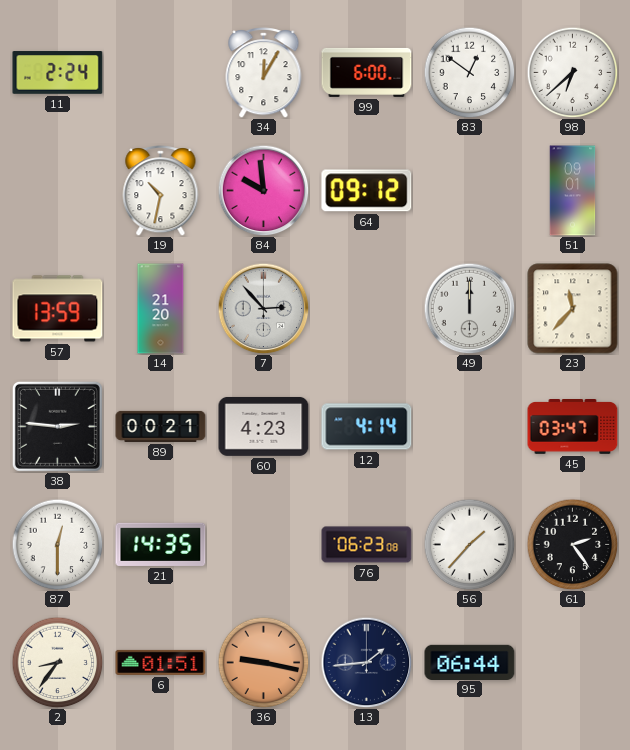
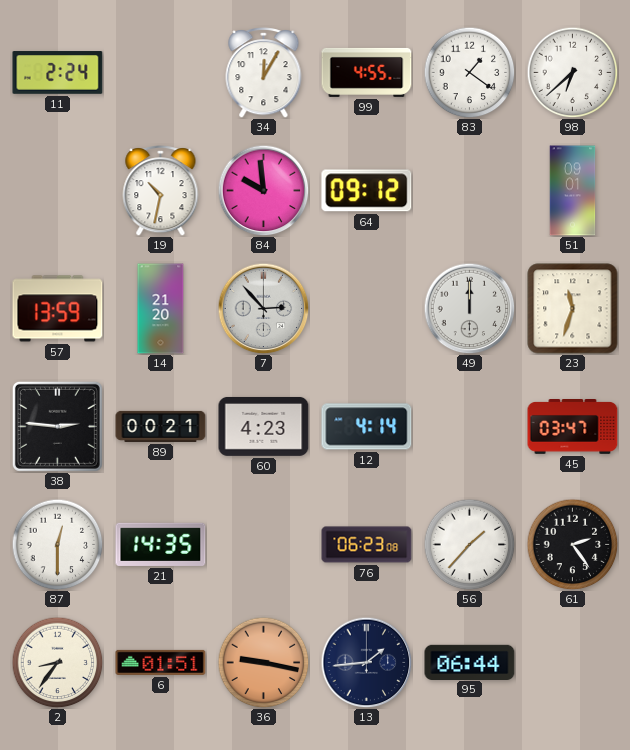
99: 6:00 -> 4:55 (367, 72)
83: 12:51 -> 1:21 (469, 72)
23: 11:37 -> 11:33 (573, 309)
